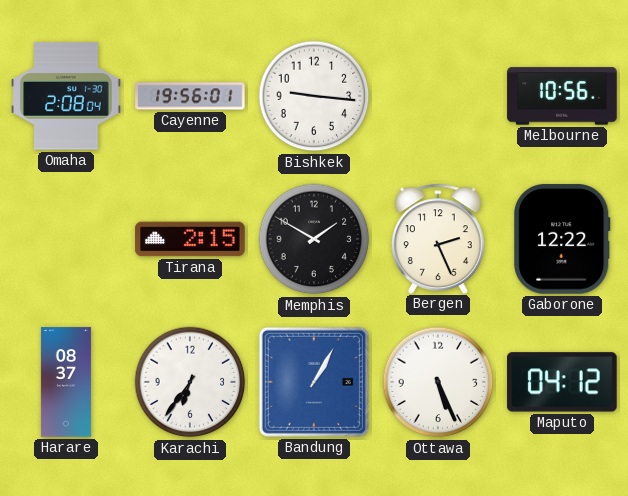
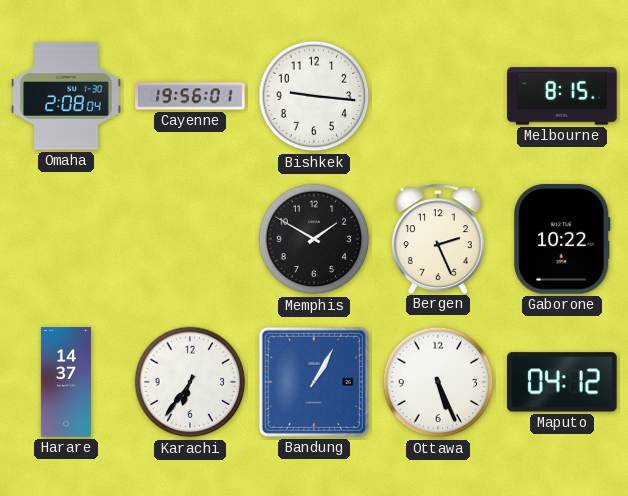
Melbourne: 10:56 -> 8:15 (562, 96)
Tirana: 2:15 -> none (190, 239)
Gaborone: 12:22 -> 10:22 (562, 239)
Harare: 08:37 -> 14:37 (66, 382)
